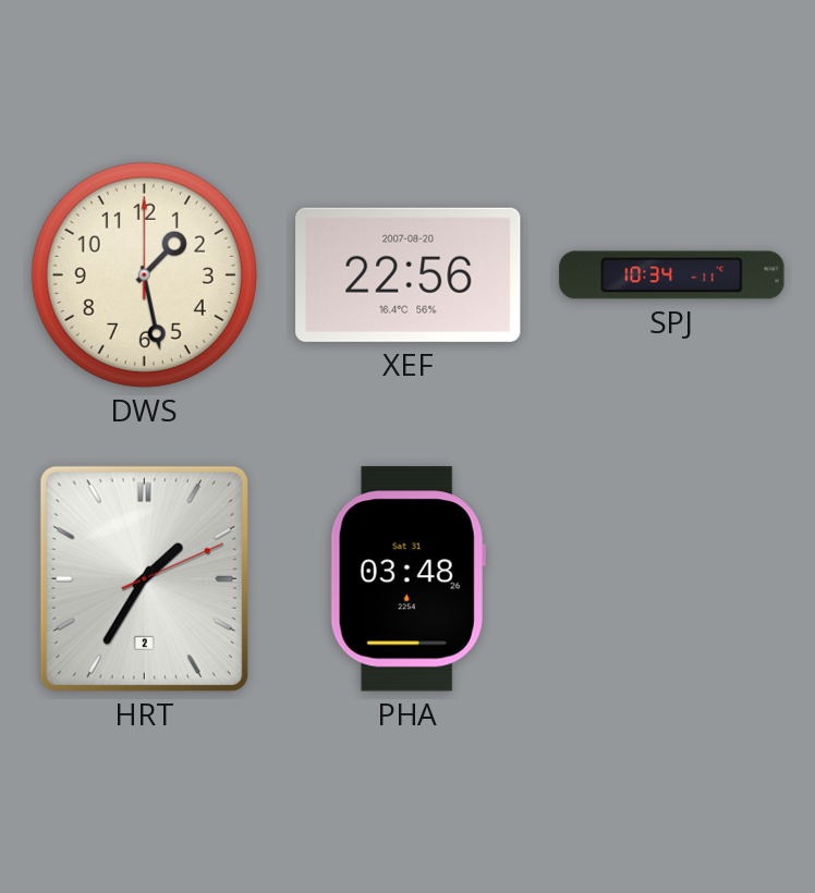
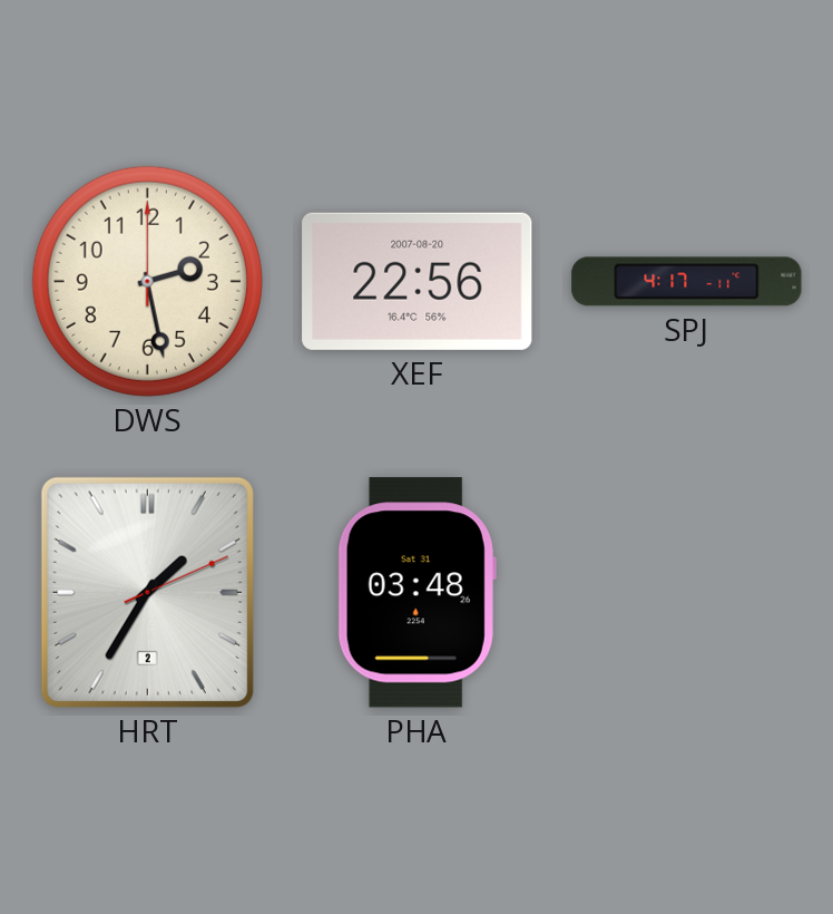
DWS: 1:28 -> 2:28 (147, 281)
SPJ: 10:34 -> 4:17 (687, 282)
